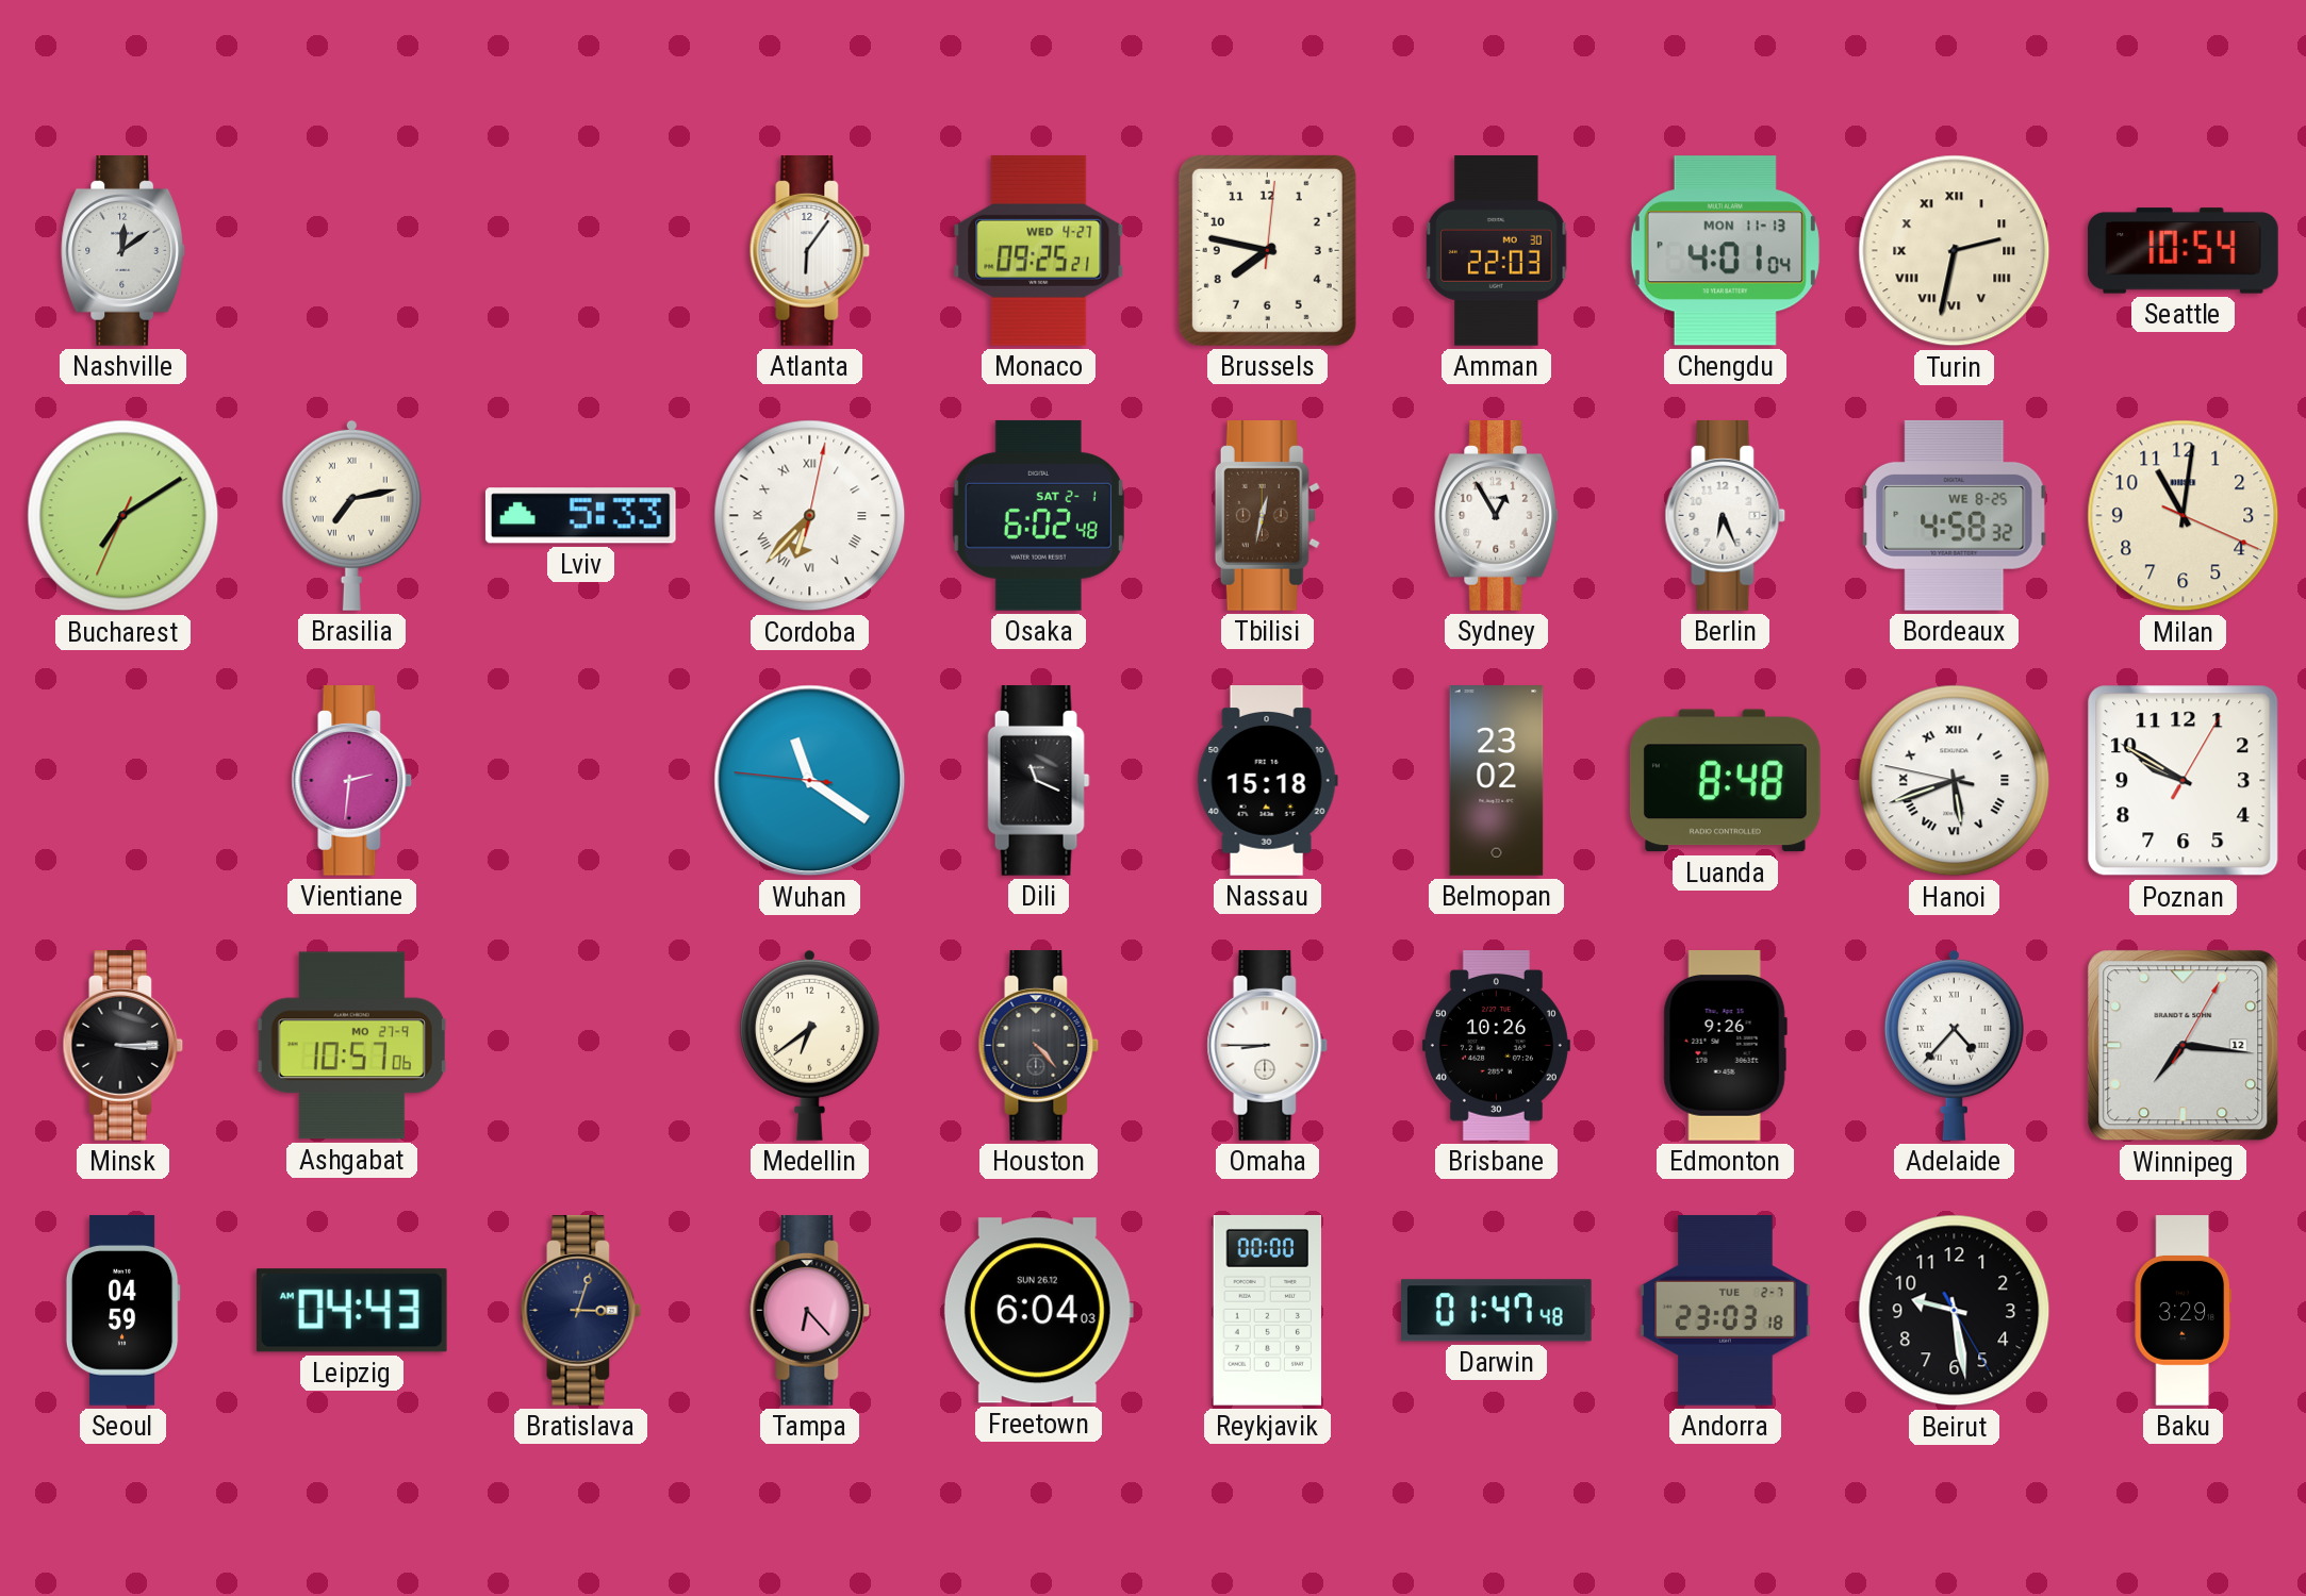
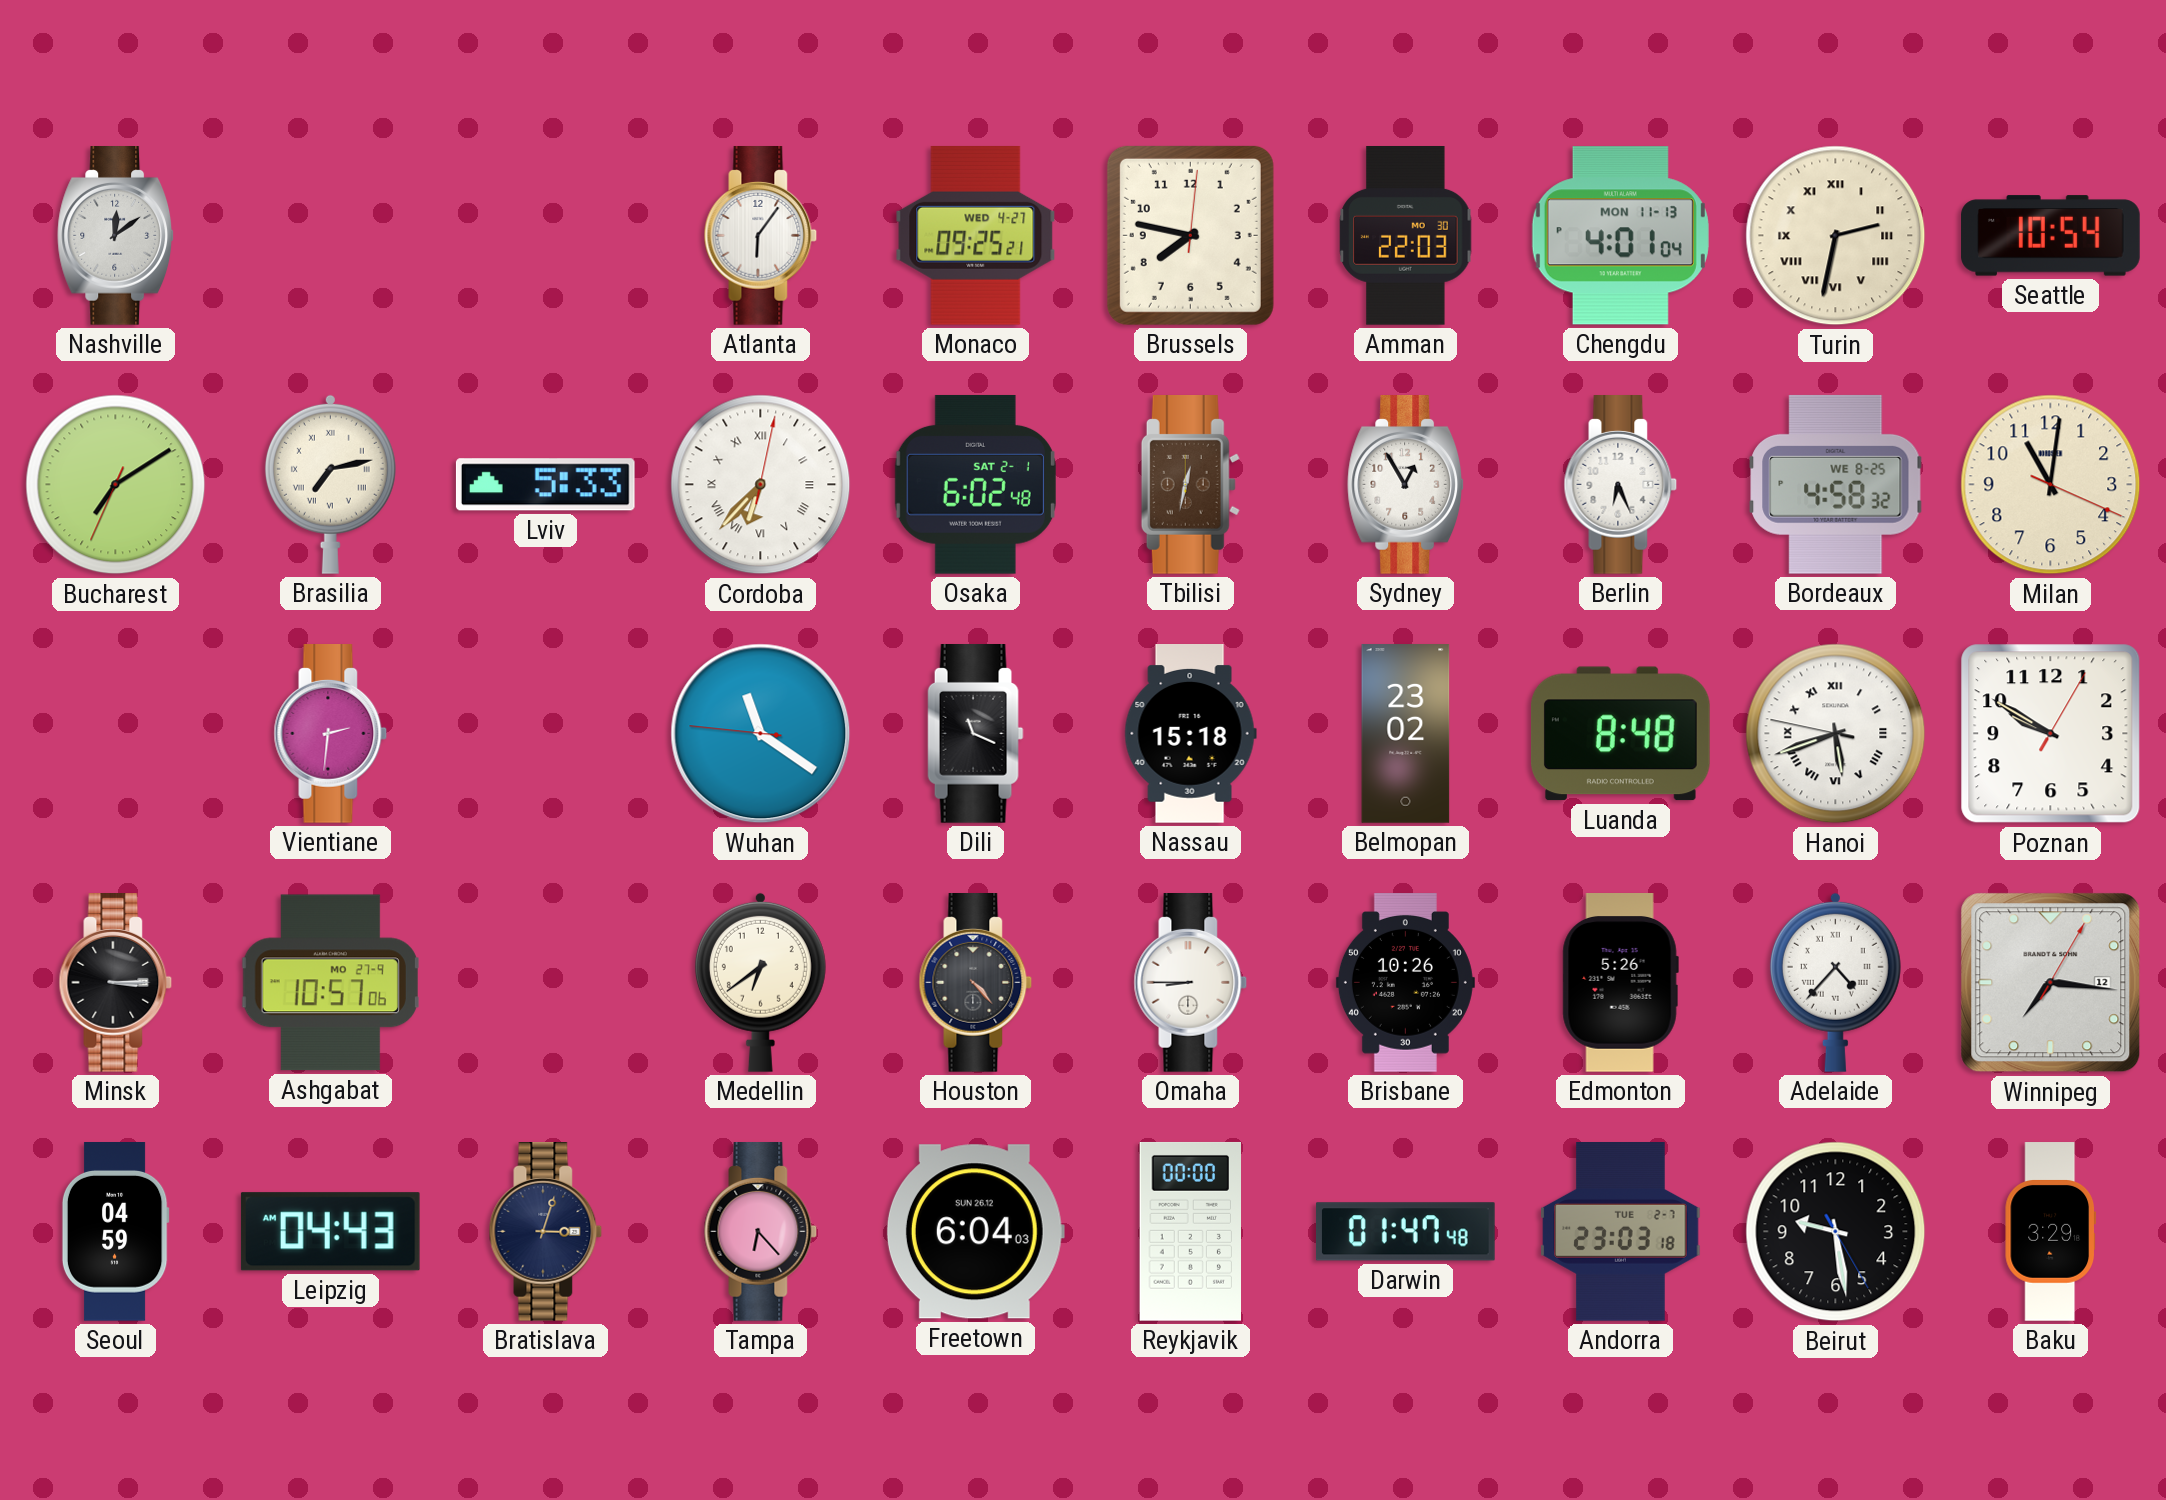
Edmonton: 9:26 -> 5:26 (1620, 983)
